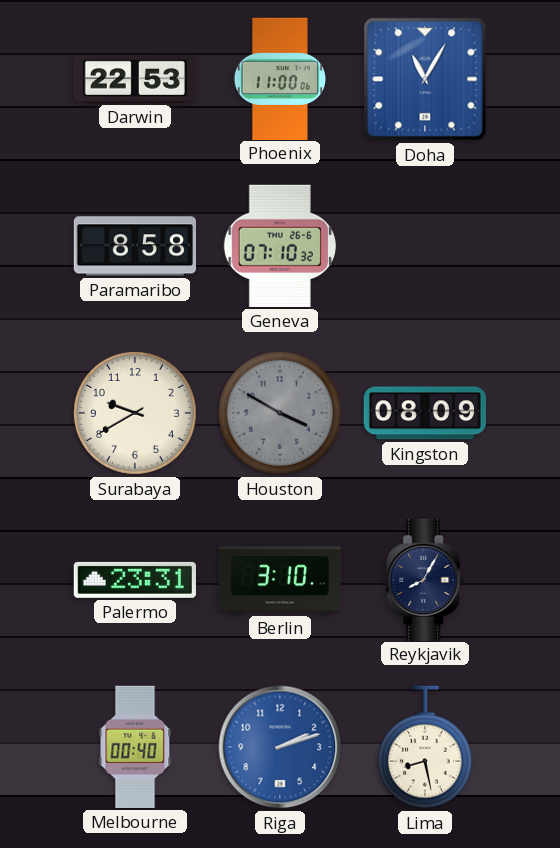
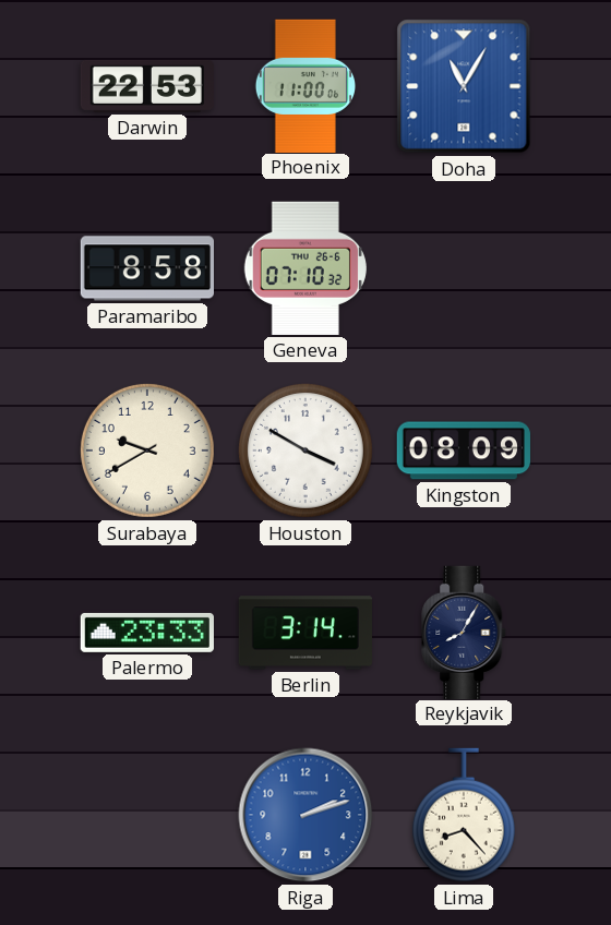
Houston dial: grey -> white (305, 451)
Palermo: 23:31 -> 23:33 (147, 633)
Berlin: 3:10 -> 3:14 (305, 633)
Melbourne: 00:40 -> none (135, 747)
Lima: 8:28 -> 8:23 (464, 815)
